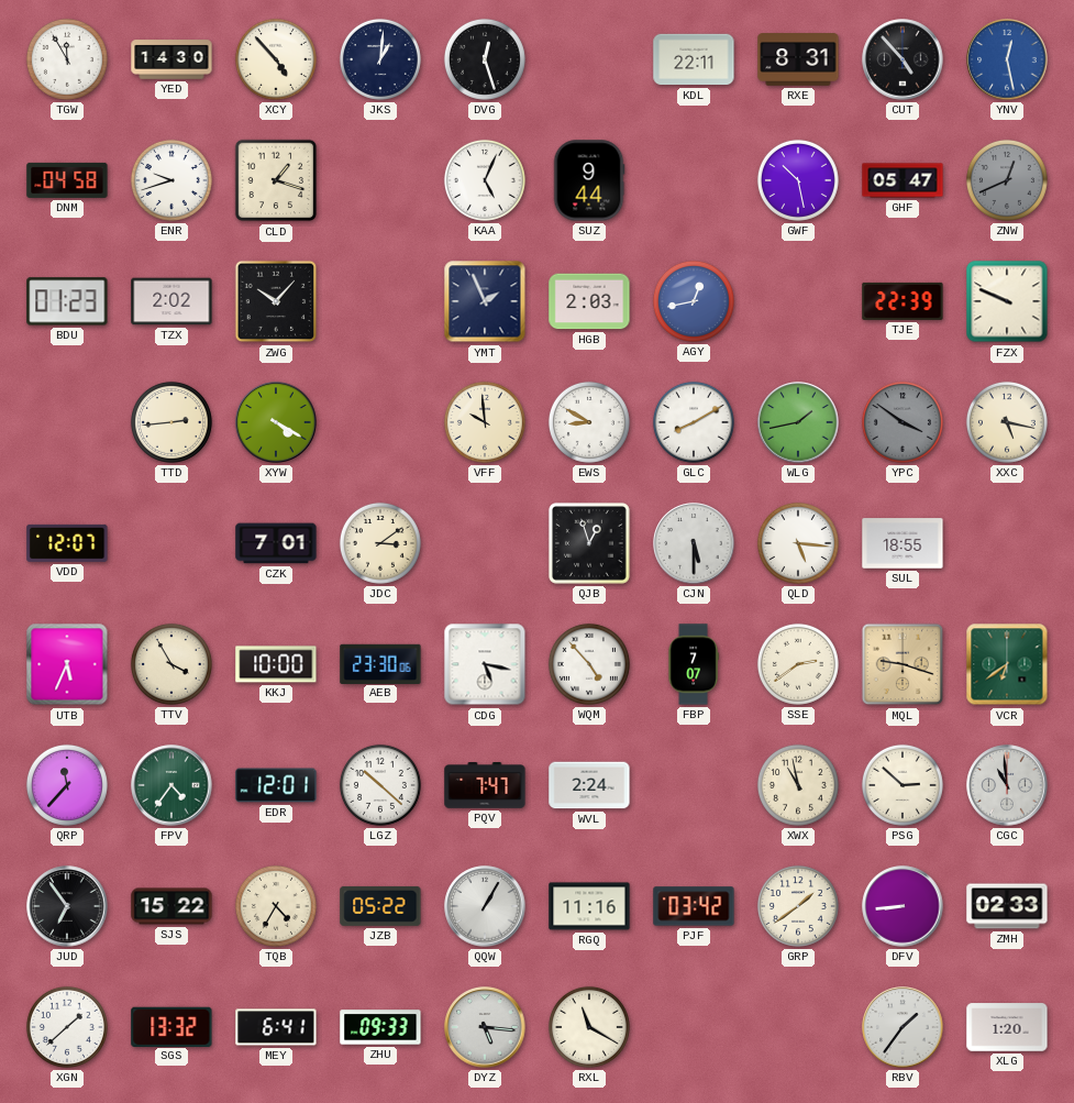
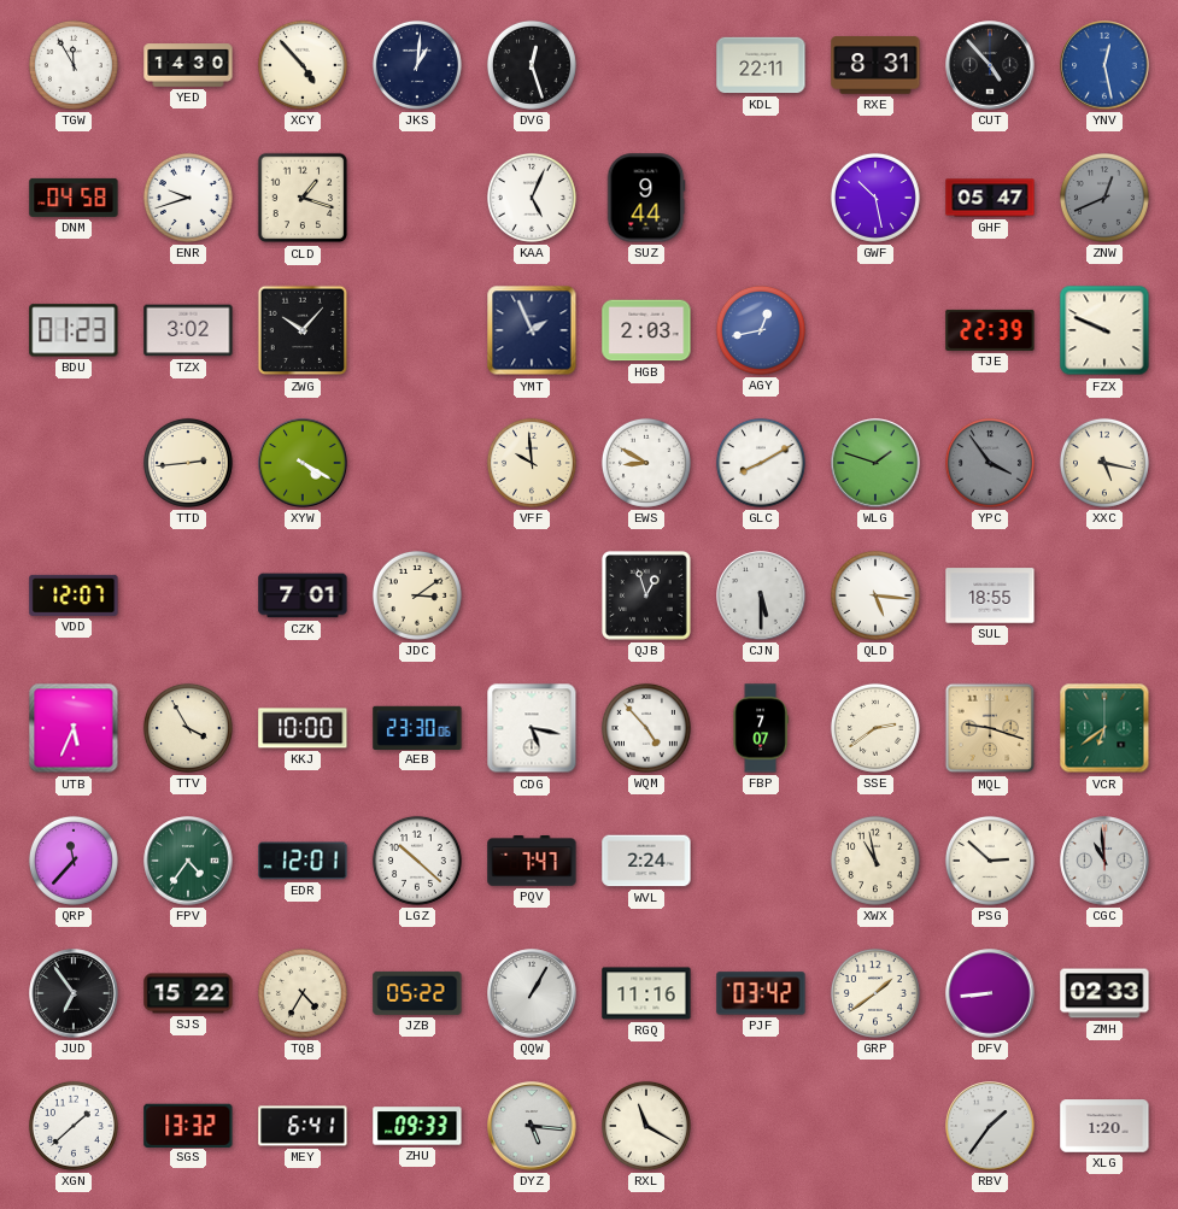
TZX: 2:02 -> 3:02 (188, 330)
WLG: 1:43 -> 1:48 (875, 463)
YPC: 3:51 -> 3:54 (990, 463)
